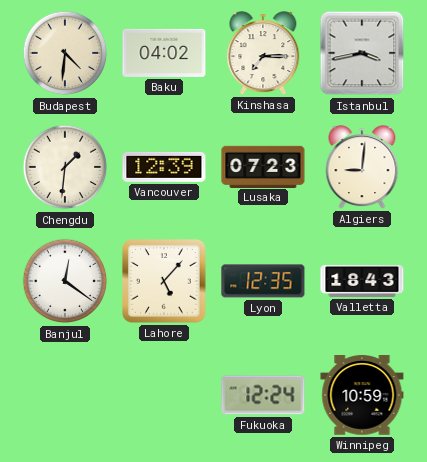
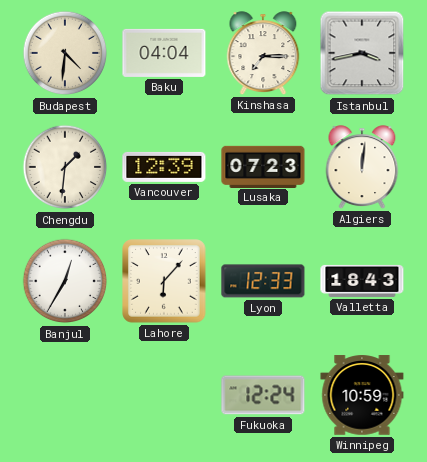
Baku: 04:02 -> 04:04 (164, 53)
Algiers: 9:01 -> 12:01 (362, 167)
Banjul: 12:21 -> 12:35 (65, 281)
Lahore: 5:07 -> 6:07 (164, 281)
Lyon: 12:35 -> 12:33 (263, 281)
